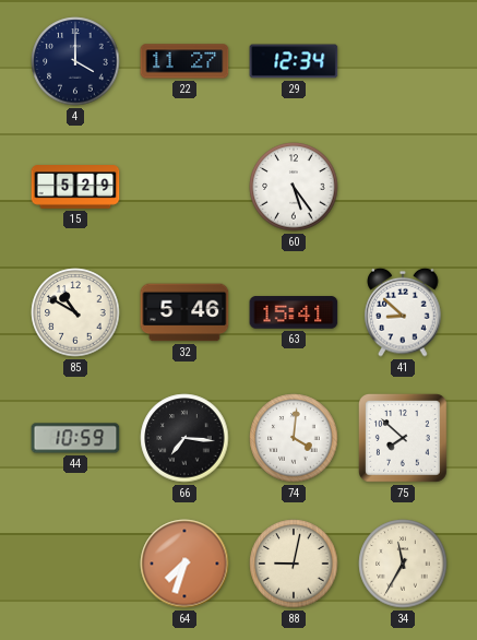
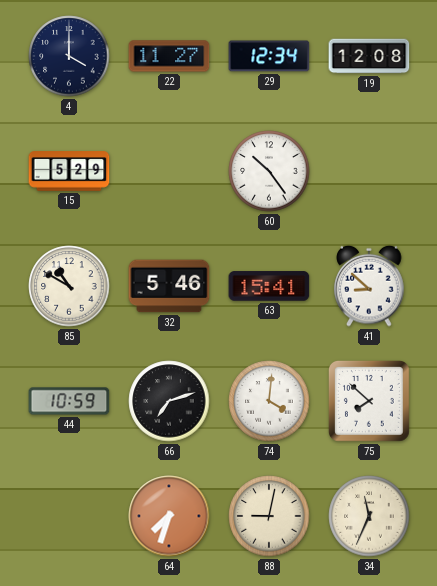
19: none -> 12:08 (369, 56)
60: 5:24 -> 10:24 (269, 171)
66: 7:16 -> 7:12 (169, 401)
34: 11:35 -> 11:34 (369, 516)
